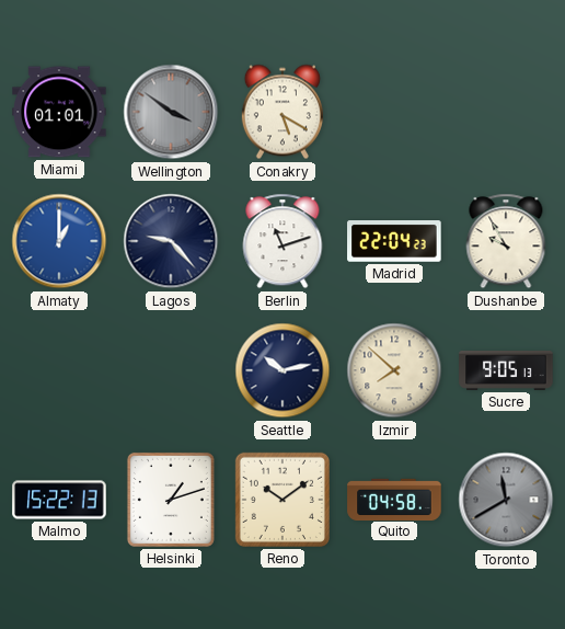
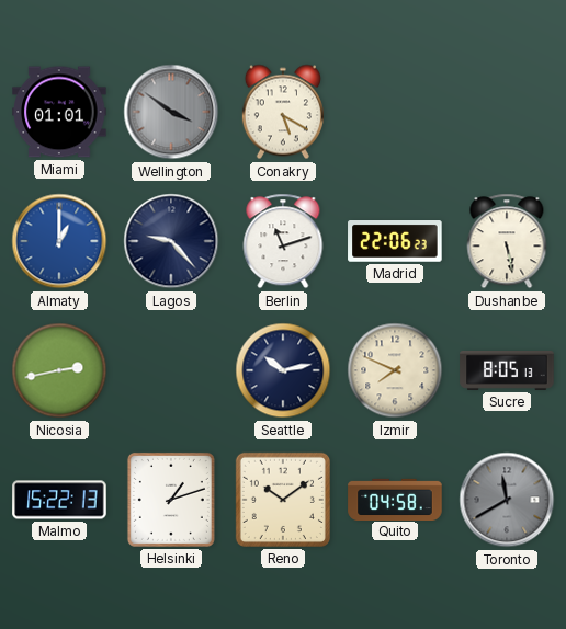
Madrid: 22:04 -> 22:06 (395, 242)
Dushanbe: 9:55 -> 5:28 (507, 241)
Nicosia: none -> 2:43 (59, 370)
Izmir: 7:52 -> 7:49 (395, 370)
Sucre: 9:05 -> 8:05 (507, 370)
